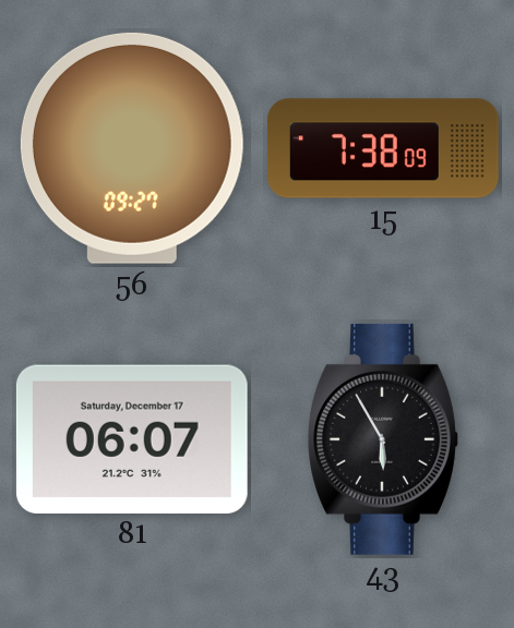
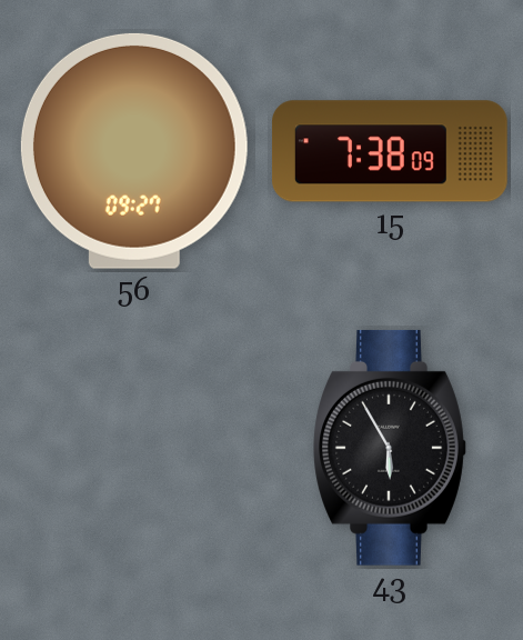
81: 06:07 -> none (132, 438)
